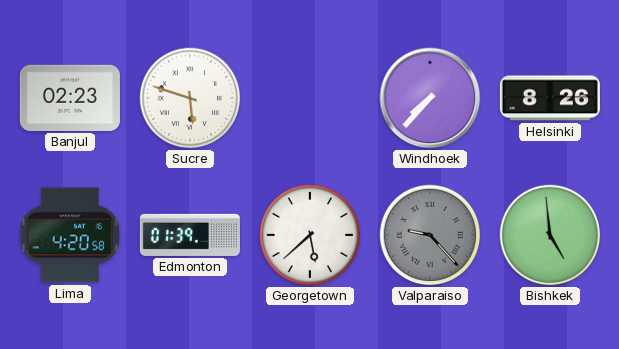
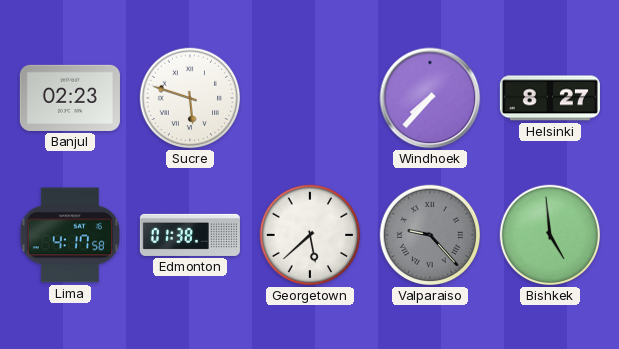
Helsinki: 8:26 -> 8:27 (550, 98)
Lima: 4:20 -> 4:17 (69, 235)
Edmonton: 01:39 -> 01:38 (190, 235)
